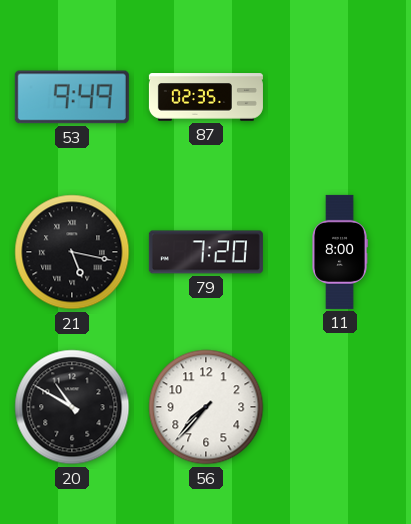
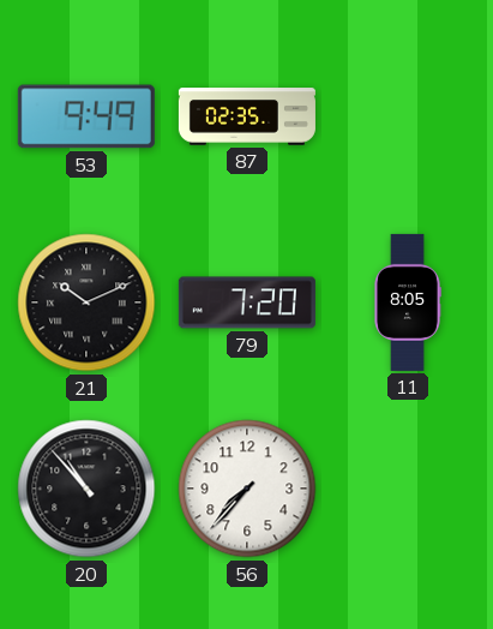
21: 5:17 -> 10:11 (86, 302)
11: 8:00 -> 8:05 (408, 302)
20: 10:50 -> 10:53 (86, 489)
